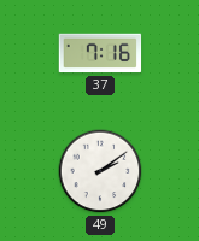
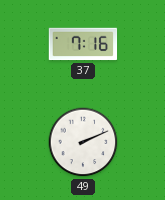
49: 2:09 -> 2:11 (83, 142)
